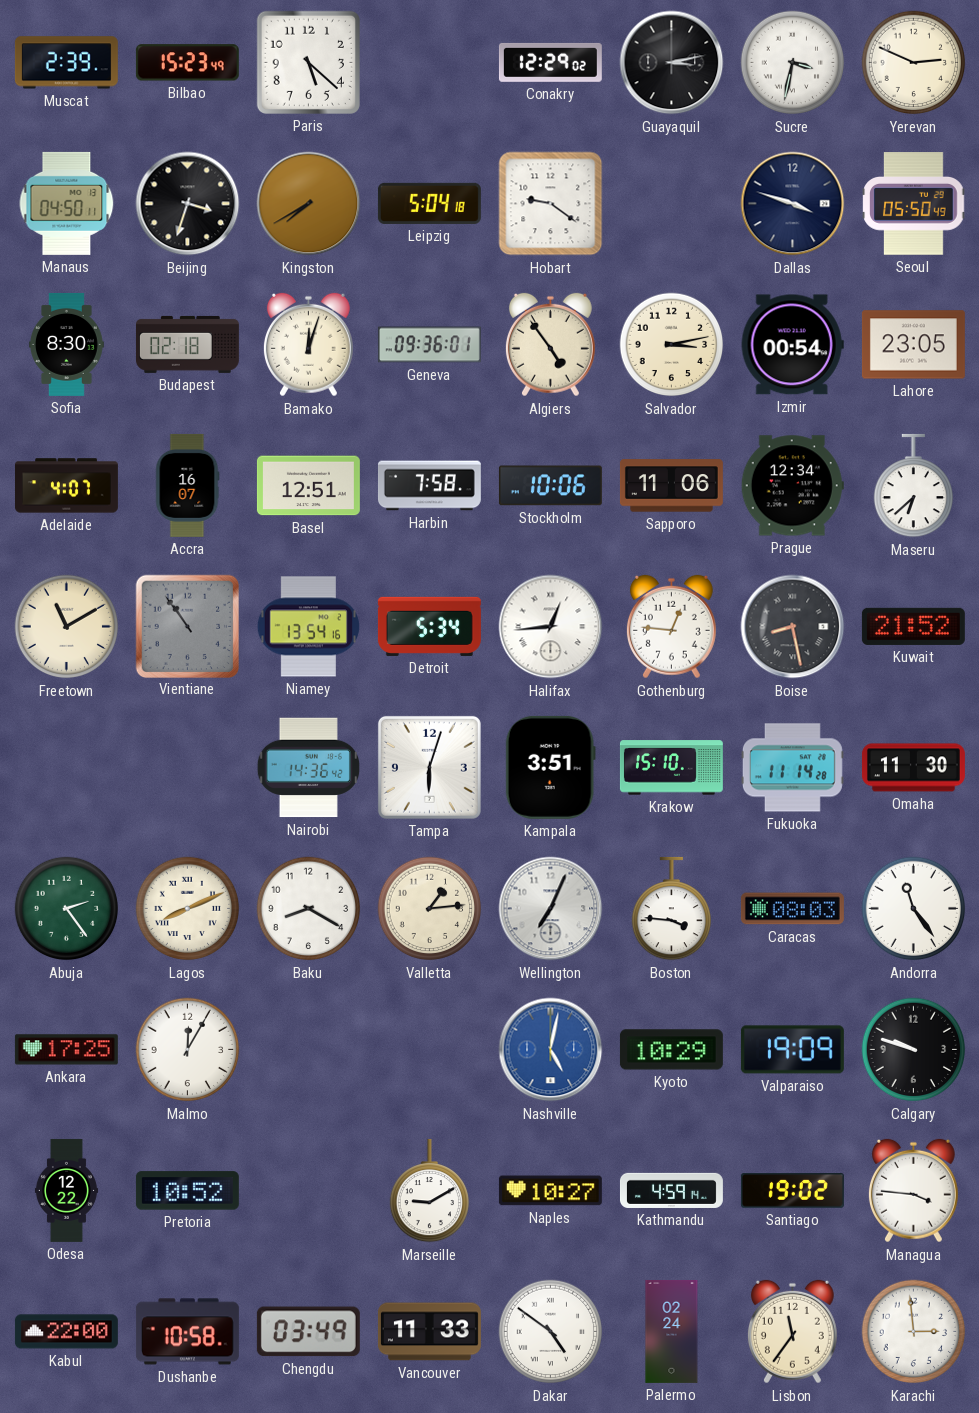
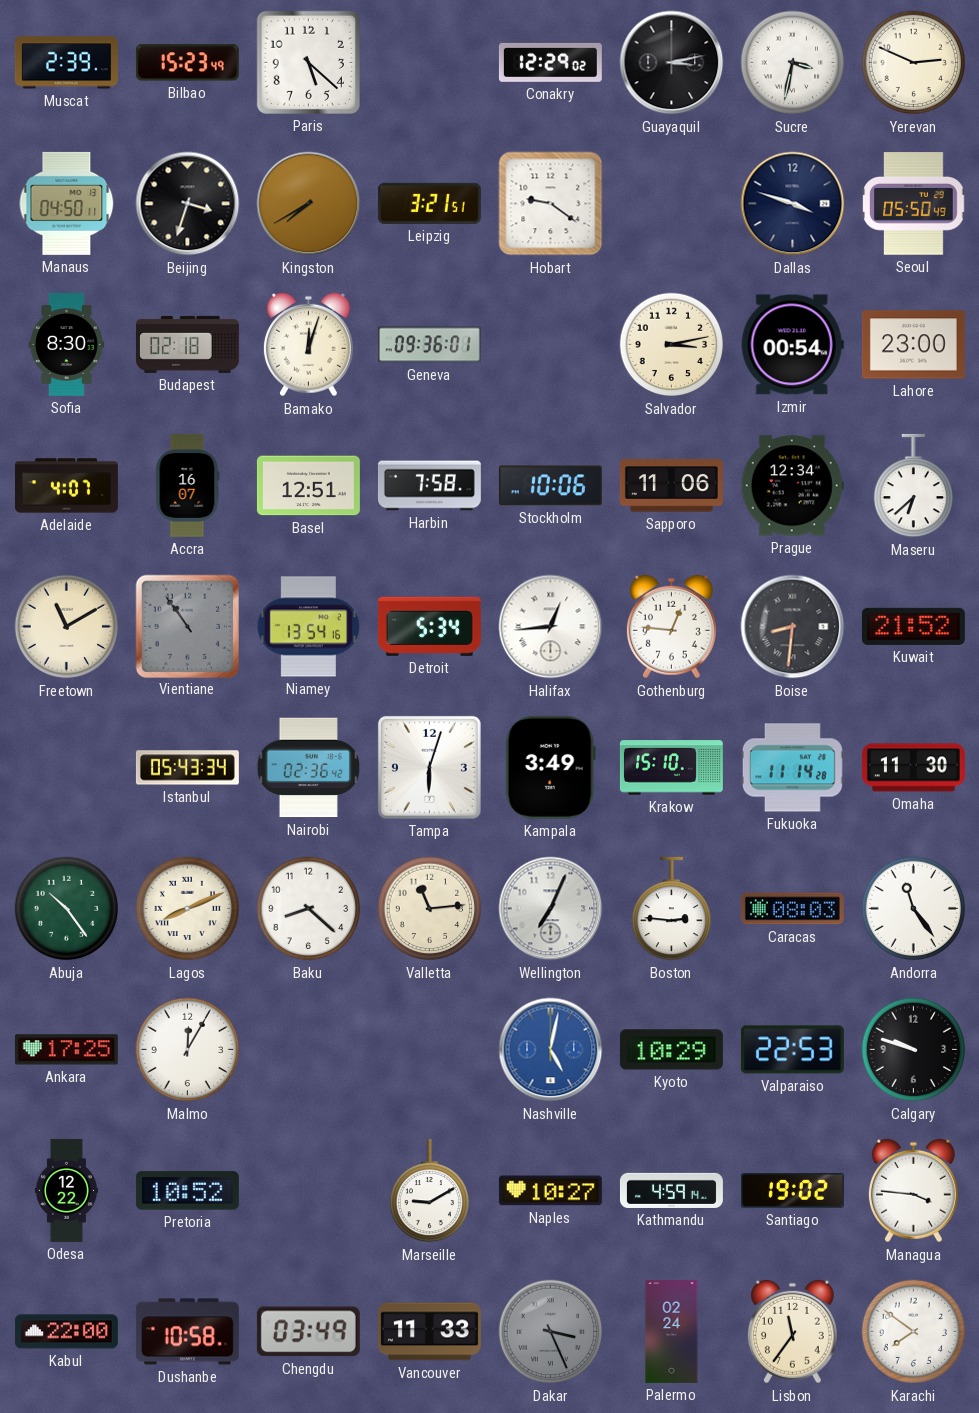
Leipzig: 5:04 -> 3:21 (429, 203)
Algiers: 4:54 -> none (550, 345)
Lahore: 23:05 -> 23:00 (913, 345)
Boise: 8:28 -> 8:31 (793, 627)
Istanbul: none -> 05:43 (187, 768)
Nairobi: 14:36 -> 02:36 (308, 768)
Kampala: 3:51 -> 3:49 (550, 767)
Abuja: 2:24 -> 10:24 (67, 909)
Baku: 8:20 -> 8:22 (309, 909)
Valletta: 1:14 -> 11:14 (430, 909)
Boston: 3:46 -> 2:46 (671, 909)
Valparaiso: 19:09 -> 22:53 (792, 1050)
Dakar: 4:51 -> 3:26 (551, 1332)
Dakar dial: white -> grey (551, 1332)
Karachi: 2:59 -> 7:51 (914, 1332)
